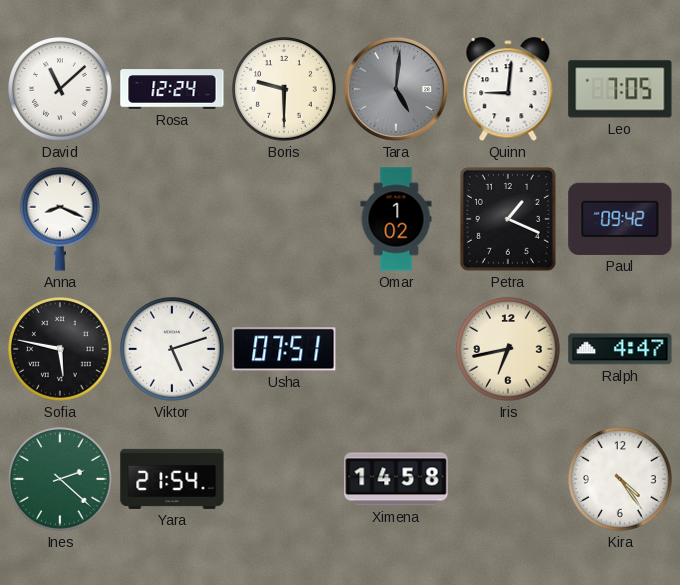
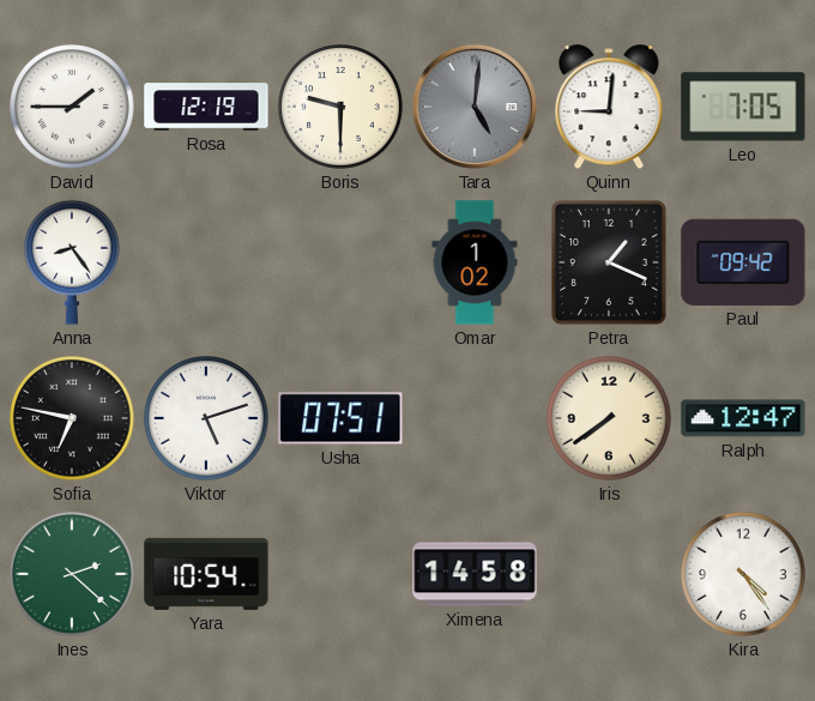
David: 11:08 -> 1:45 (73, 108)
Rosa: 12:24 -> 12:19 (206, 107)
Anna: 8:19 -> 8:24 (72, 262)
Sofia: 5:47 -> 6:47 (73, 419)
Iris: 6:43 -> 7:39 (610, 419)
Ralph: 4:47 -> 12:47 (743, 418)
Yara: 21:54 -> 10:54 (206, 574)
